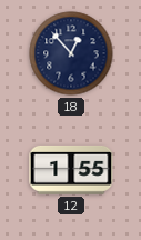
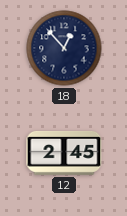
12: 1:55 -> 2:45 (64, 153)
